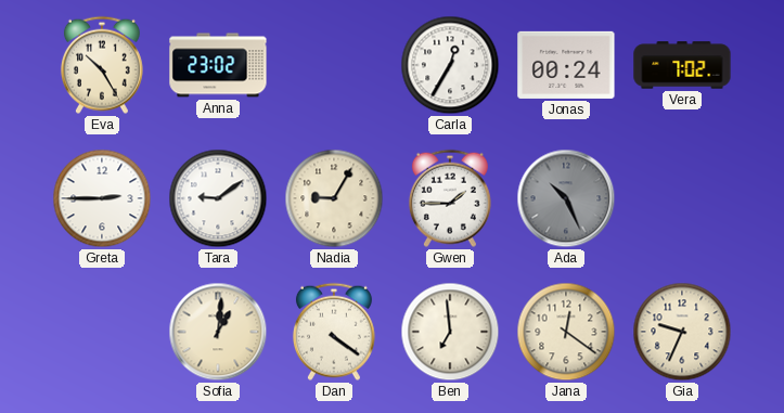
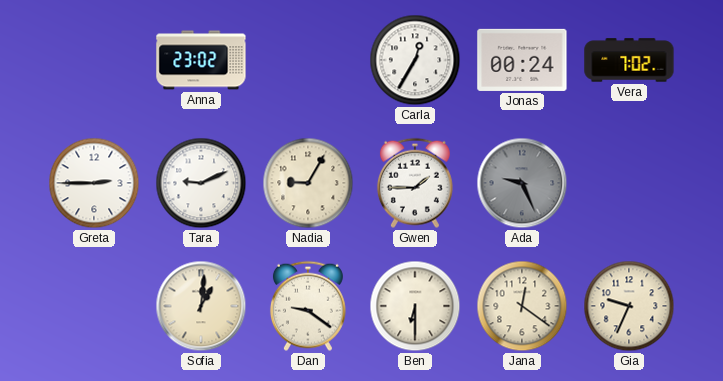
Eva: 10:25 -> none (102, 65)
Tara: 9:09 -> 9:11 (201, 183)
Ada: 10:26 -> 9:26 (522, 183)
Dan: 4:21 -> 9:21 (308, 306)
Ben: 6:59 -> 6:30 (415, 306)
